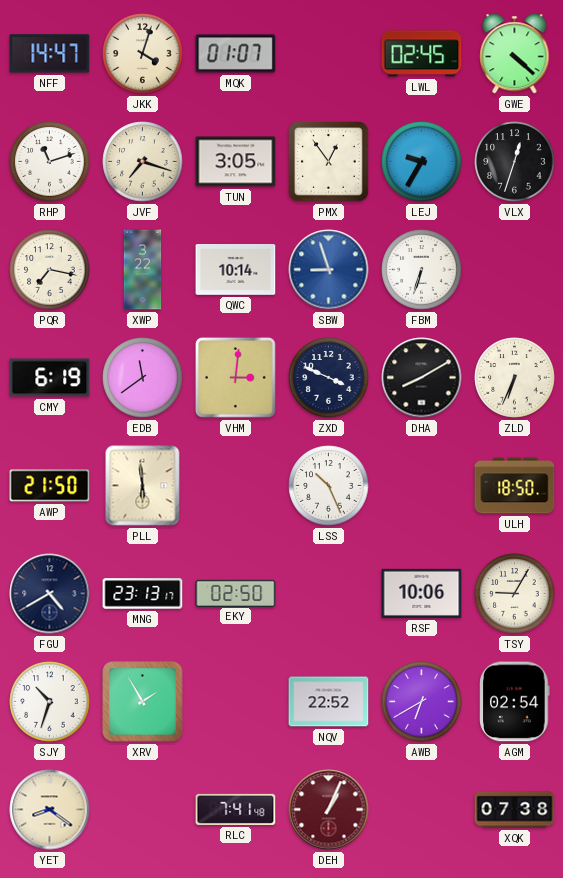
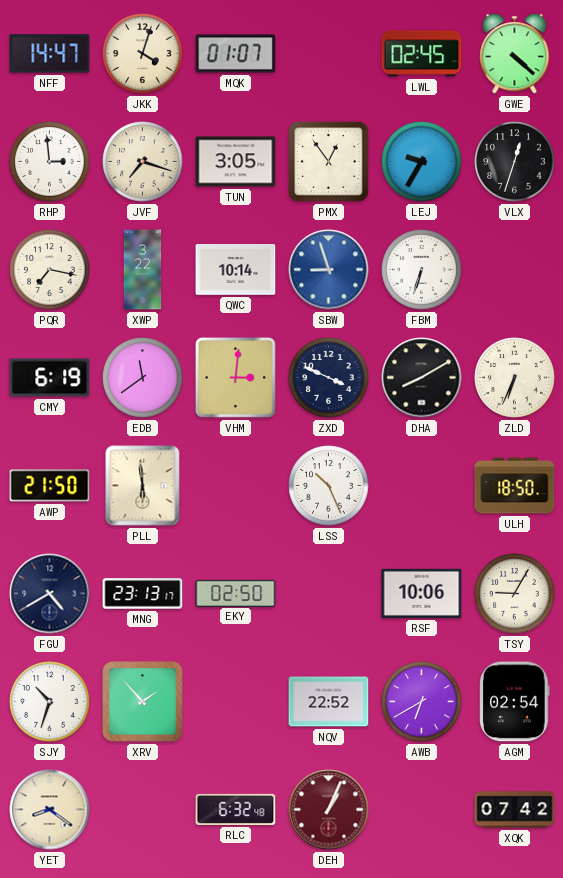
RHP: 11:12 -> 2:59 (50, 162)
XRV: 1:55 -> 1:53 (143, 702)
RLC: 7:41 -> 6:32 (236, 809)
XQK: 07:38 -> 07:42 (515, 810)
